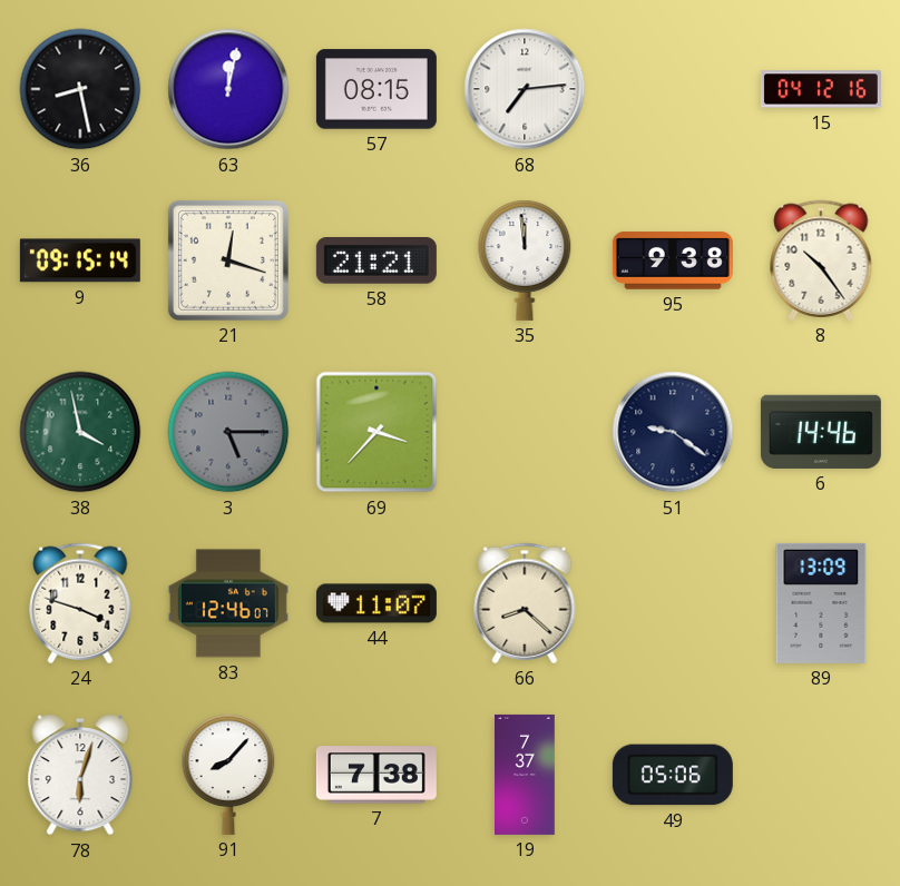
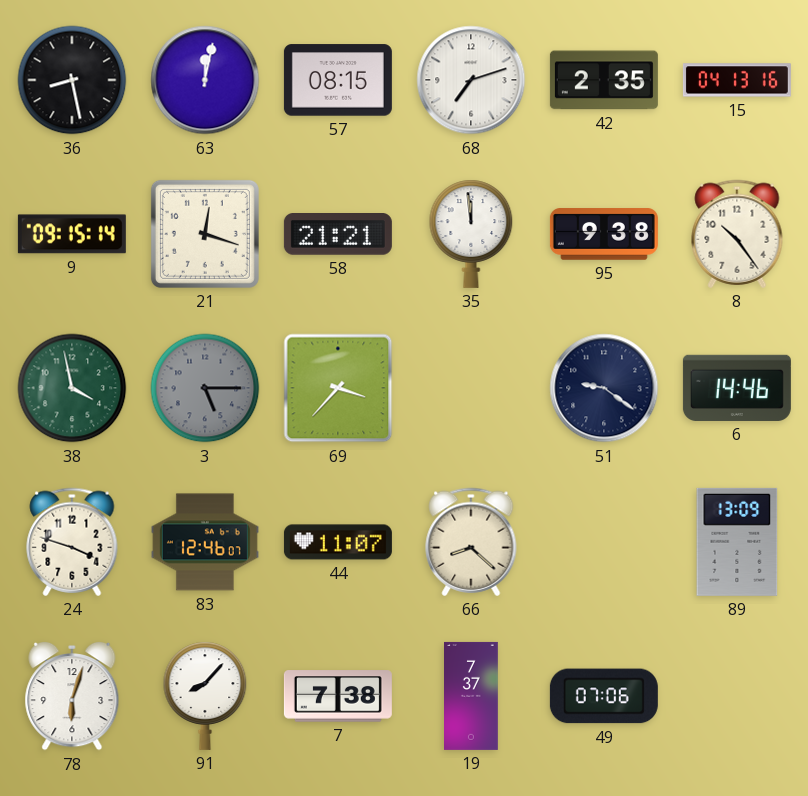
68: 7:14 -> 7:12 (471, 80)
42: none -> 2:35 (604, 80)
15: 04:12 -> 04:13 (737, 80)
49: 05:06 -> 07:06 (604, 696)
